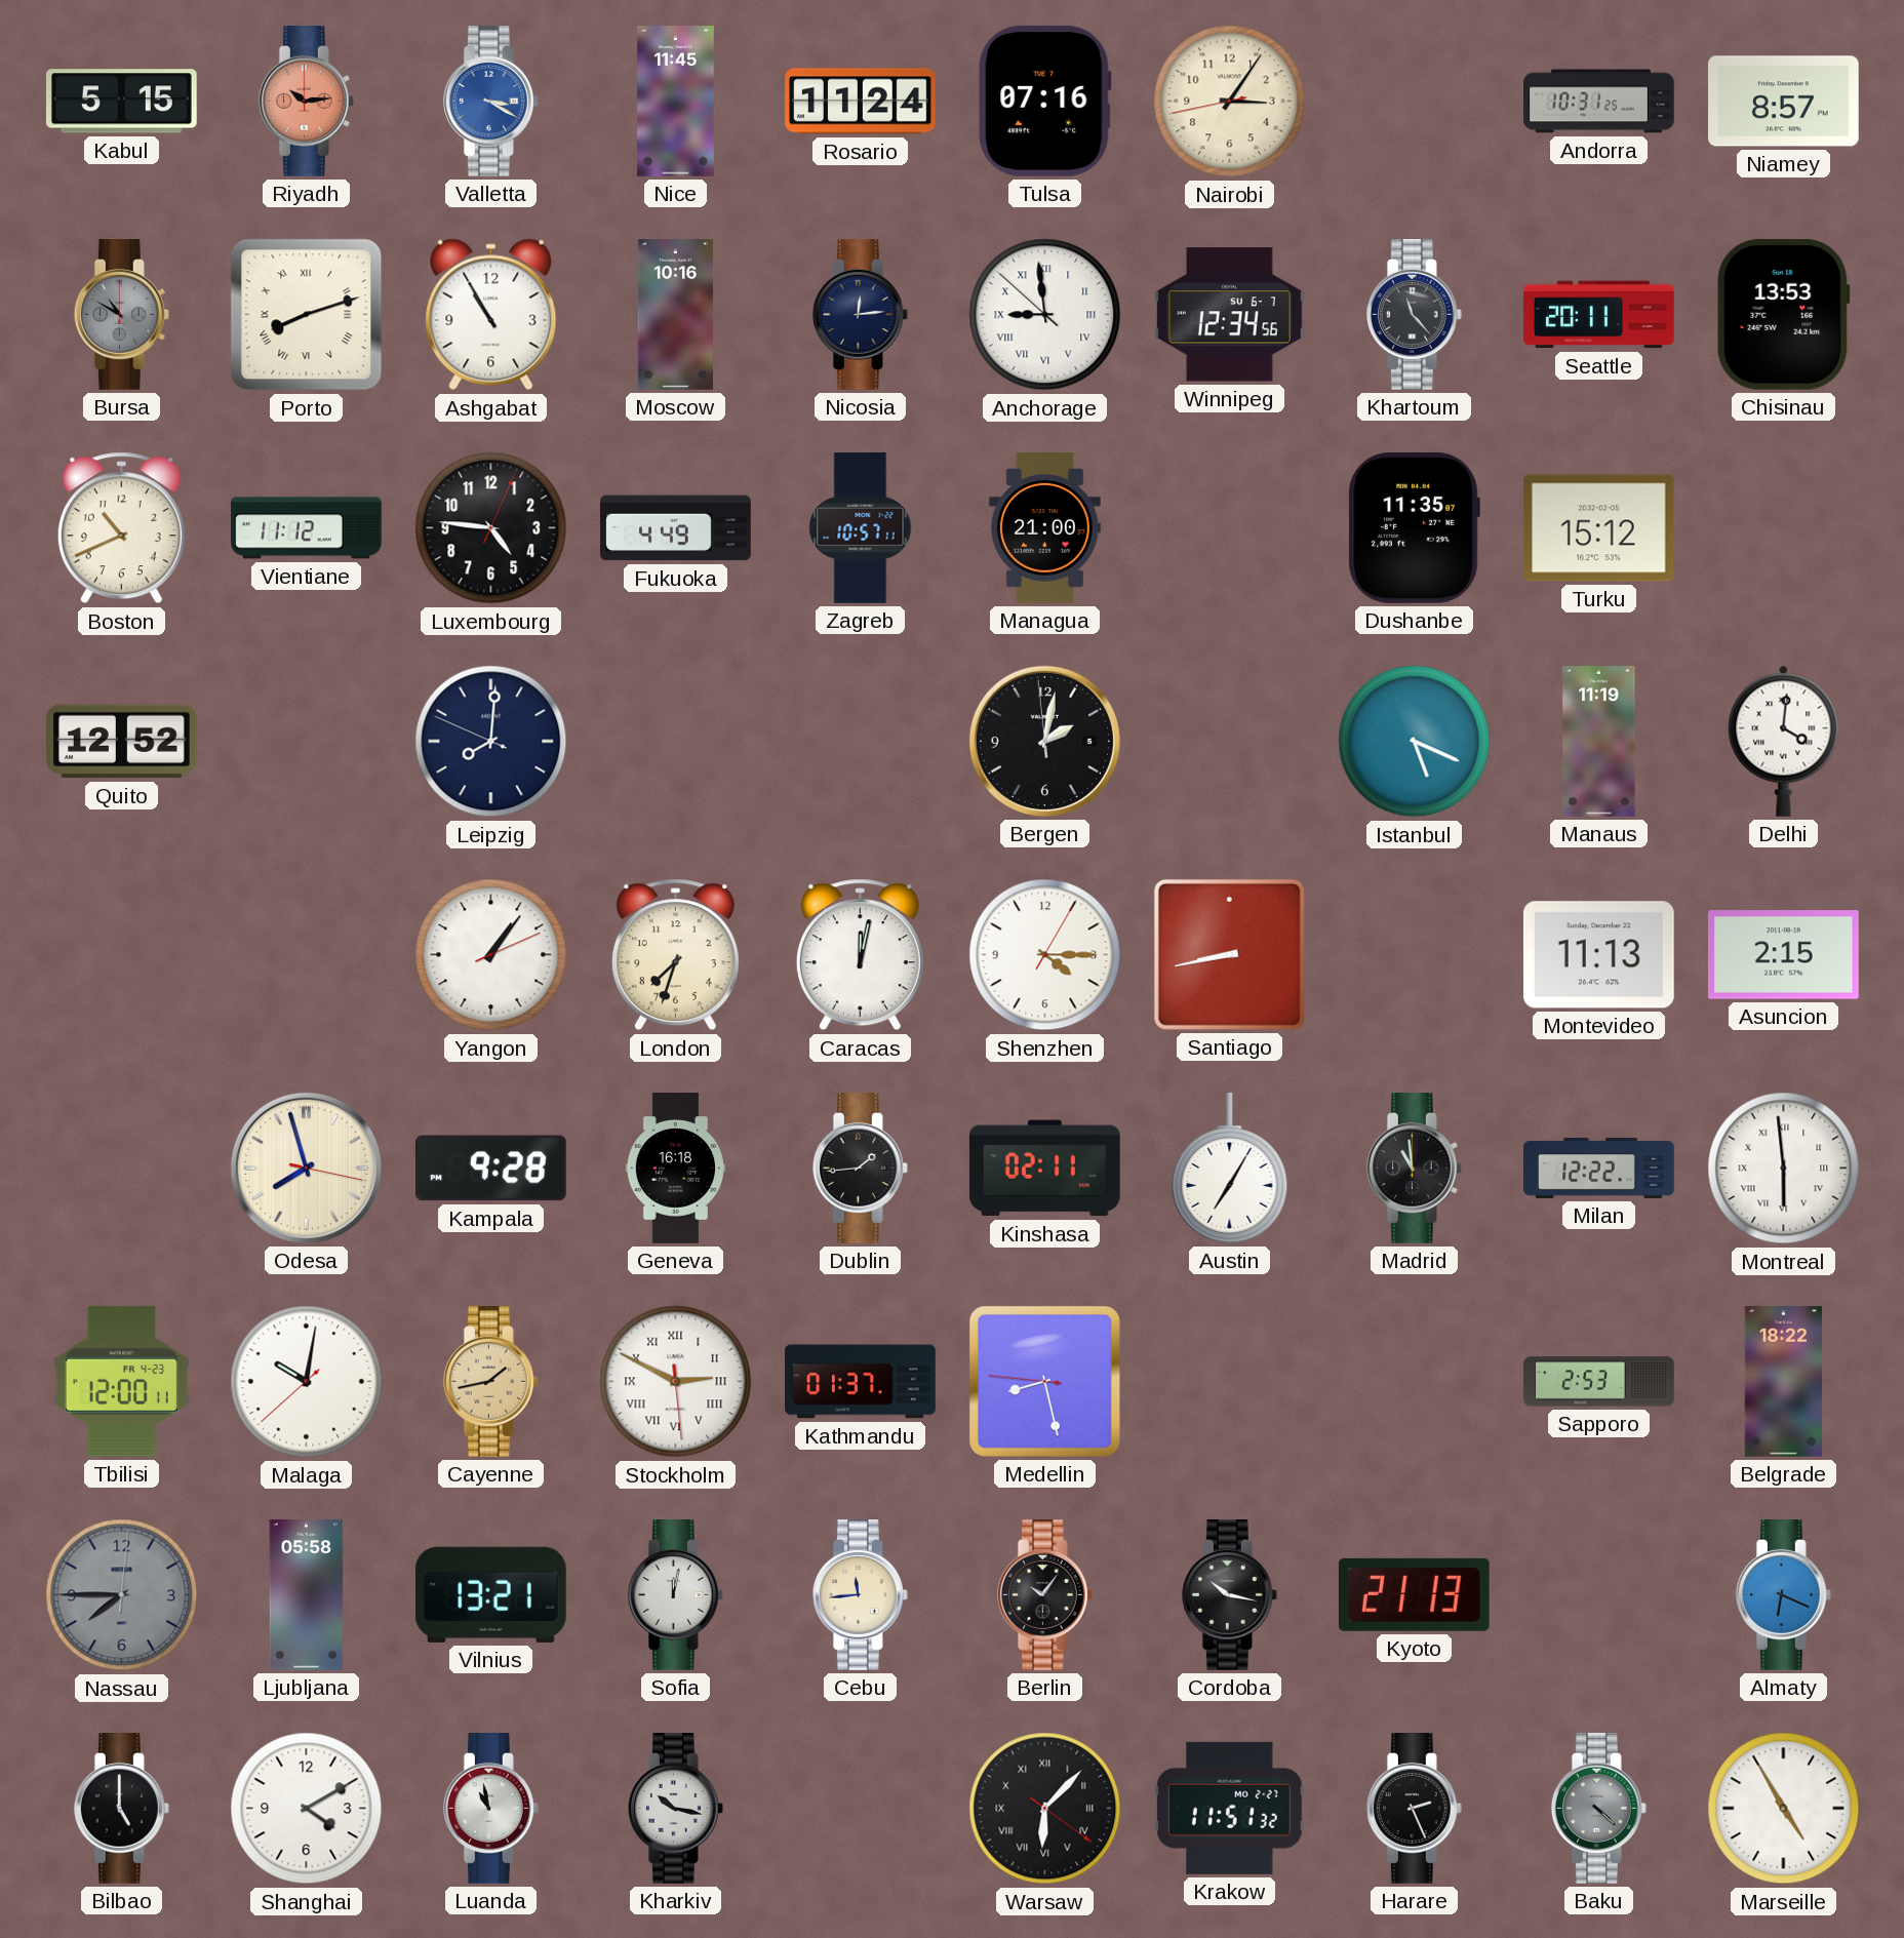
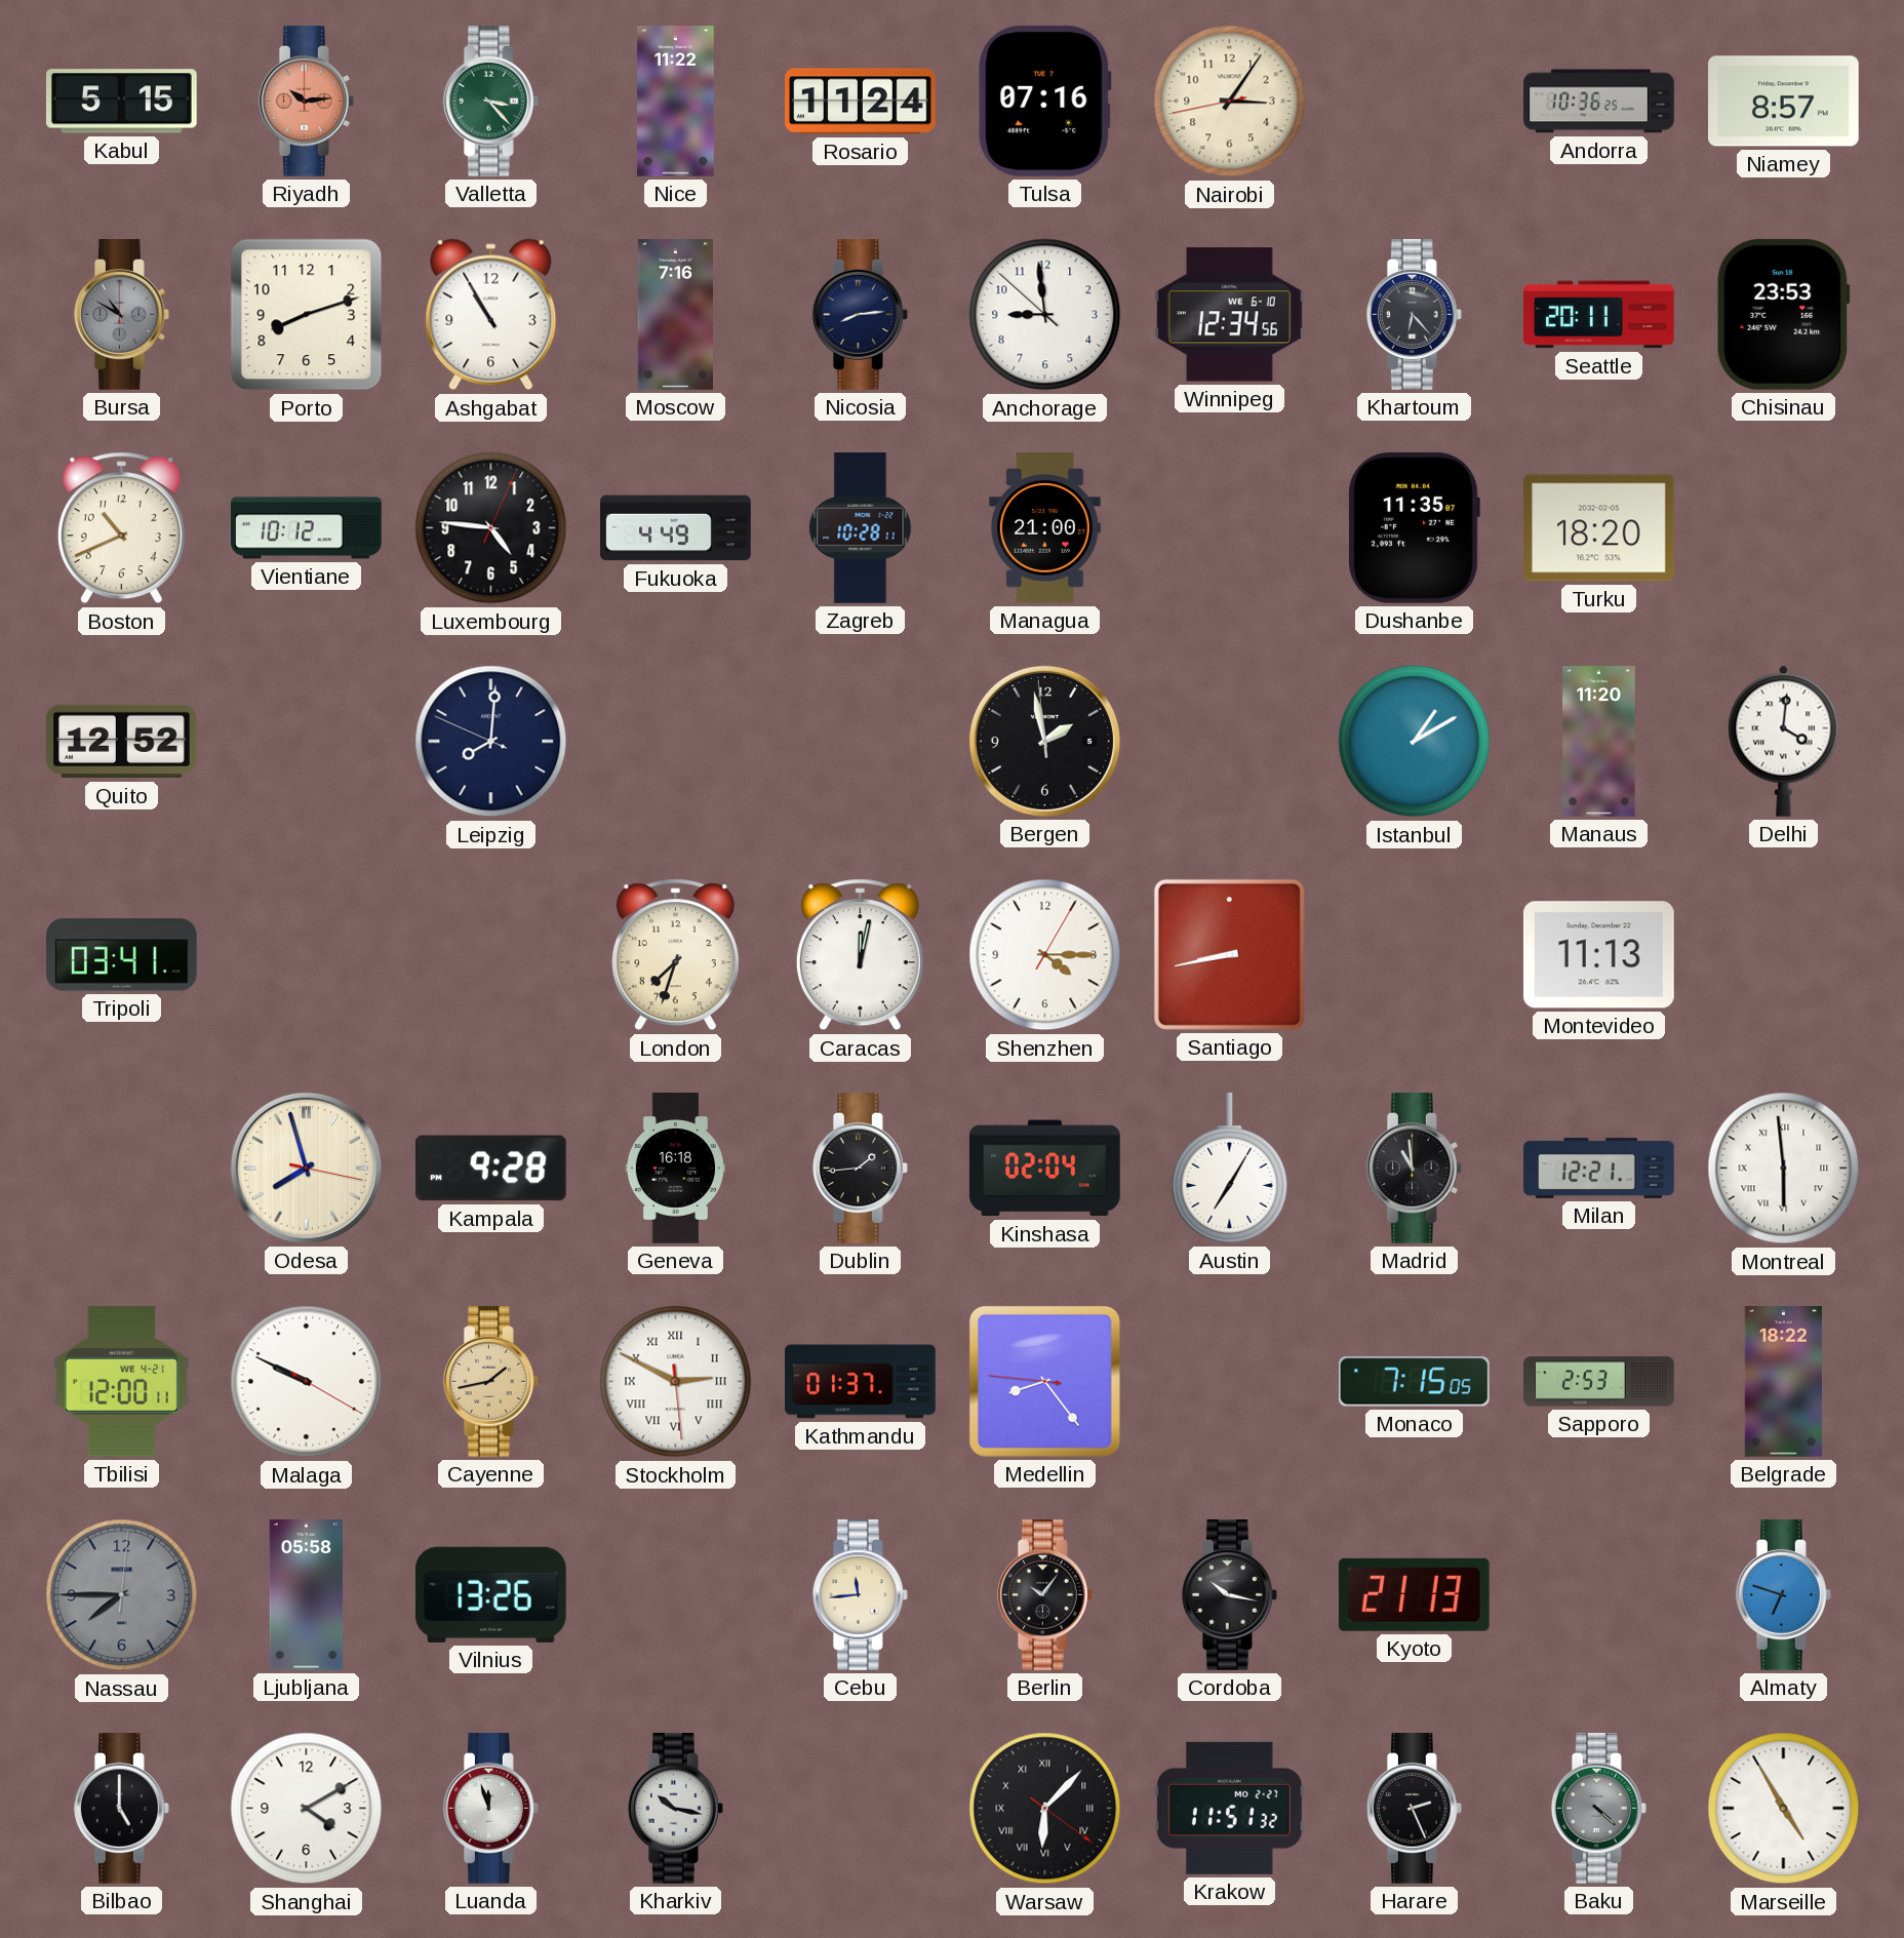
Valletta: 3:20 -> 3:23 (490, 102)
Valletta dial: blue -> green (490, 102)
Nice: 11:45 -> 11:22 (676, 102)
Andorra: 10:31 -> 10:36 (1599, 102)
Porto numerals: Roman -> Arabic (307, 315)
Moscow: 10:16 -> 7:16 (675, 315)
Nicosia: 12:14 -> 8:14 (860, 315)
Anchorage numerals: Roman -> Arabic (1045, 315)
Winnipeg date: SU 6-7 -> WE 6-10 (1229, 315)
Khartoum: 11:23 -> 6:23 (1414, 315)
Chisinau: 13:53 -> 23:53 (1784, 314)
Vientiane: 11:12 -> 10:12 (307, 528)
Zagreb: 10:57 -> 10:28 (861, 528)
Turku: 15:12 -> 18:20 (1598, 528)
Bergen: 2:01 -> 1:57 (1044, 741)
Istanbul: 5:19 -> 1:10 (1415, 742)
Manaus: 11:19 -> 11:20 (1599, 742)
Tripoli: none -> 03:41 (122, 955)
Yangon: 1:06 -> none (491, 955)
Asuncion: 2:15 -> none (1783, 955)
Kinshasa: 02:11 -> 02:04 (1044, 1169)
Milan: 12:22 -> 12:21 (1599, 1168)
Tbilisi date: FR 4-23 -> WE 4-21 (121, 1381)
Malaga: 10:01 -> 9:49 (307, 1382)
Medellin: 8:27 -> 8:23 (1044, 1381)
Monaco: none -> 7:15 (1414, 1382)
Vilnius: 13:21 -> 13:26 (490, 1594)
Sofia: 12:02 -> none (675, 1595)
Almaty: 6:19 -> 6:48 (1783, 1595)
Luanda: 10:58 -> 11:57 (490, 1809)
